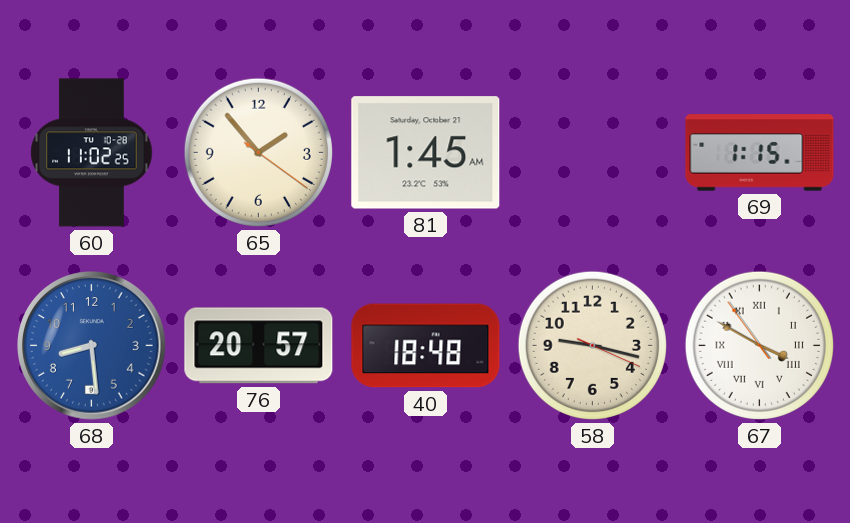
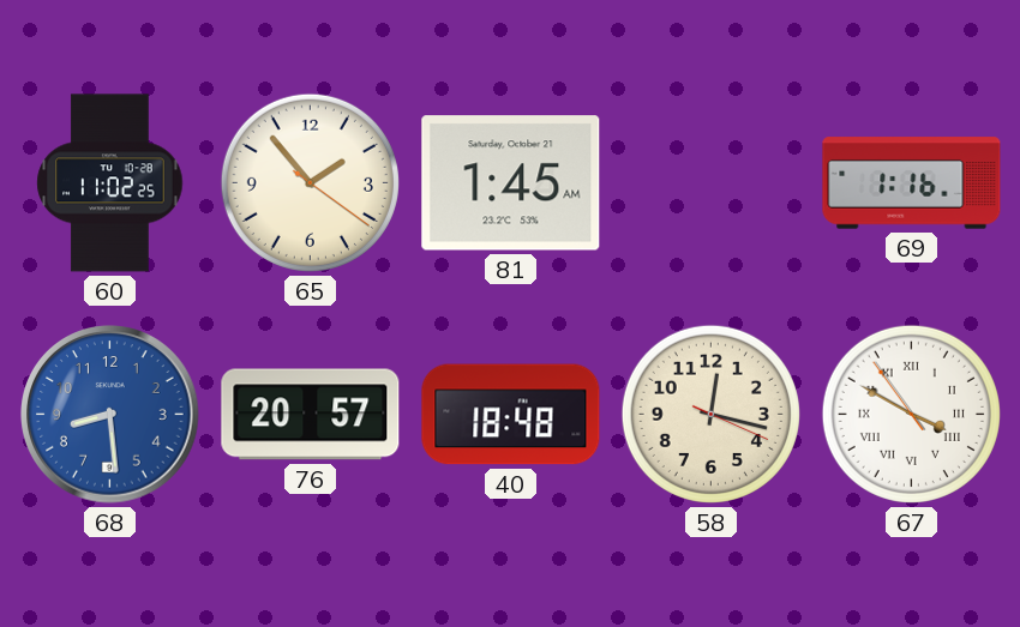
69: 1:15 -> 1:16 (912, 183)
58: 9:17 -> 12:17 (710, 414)
